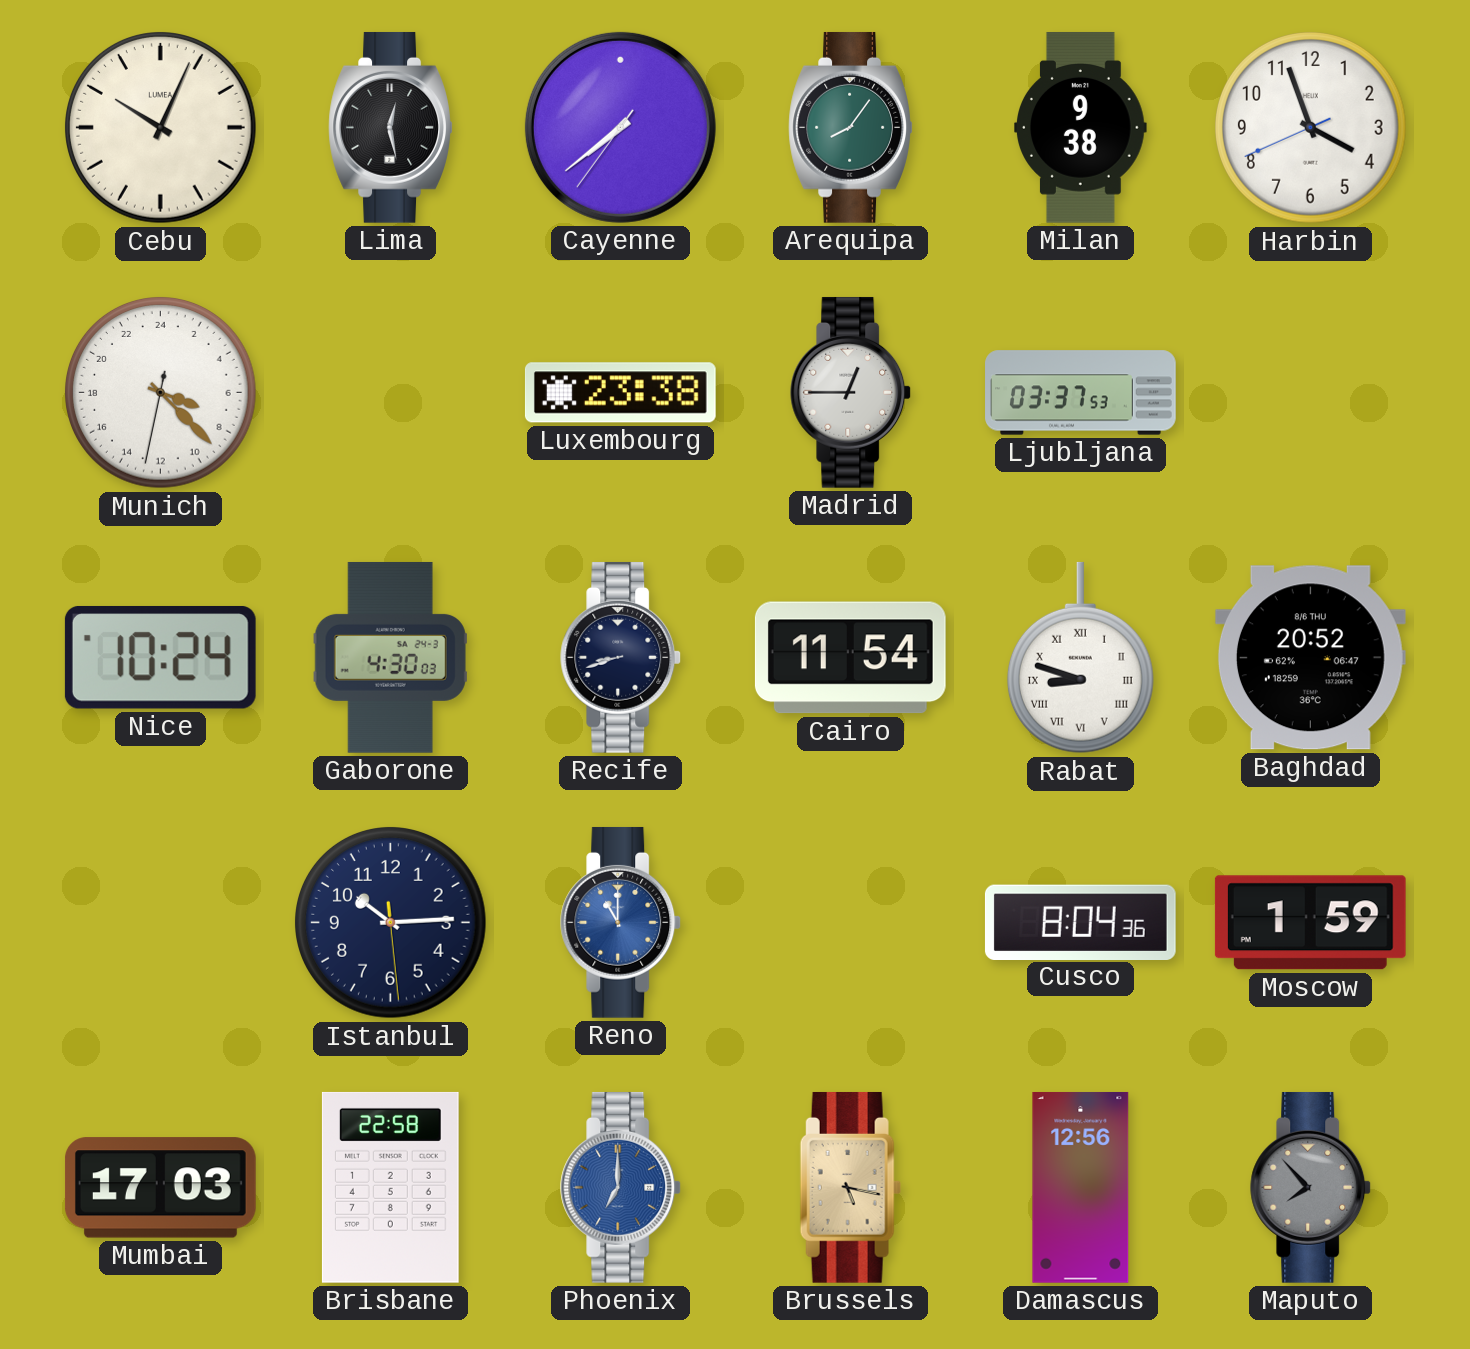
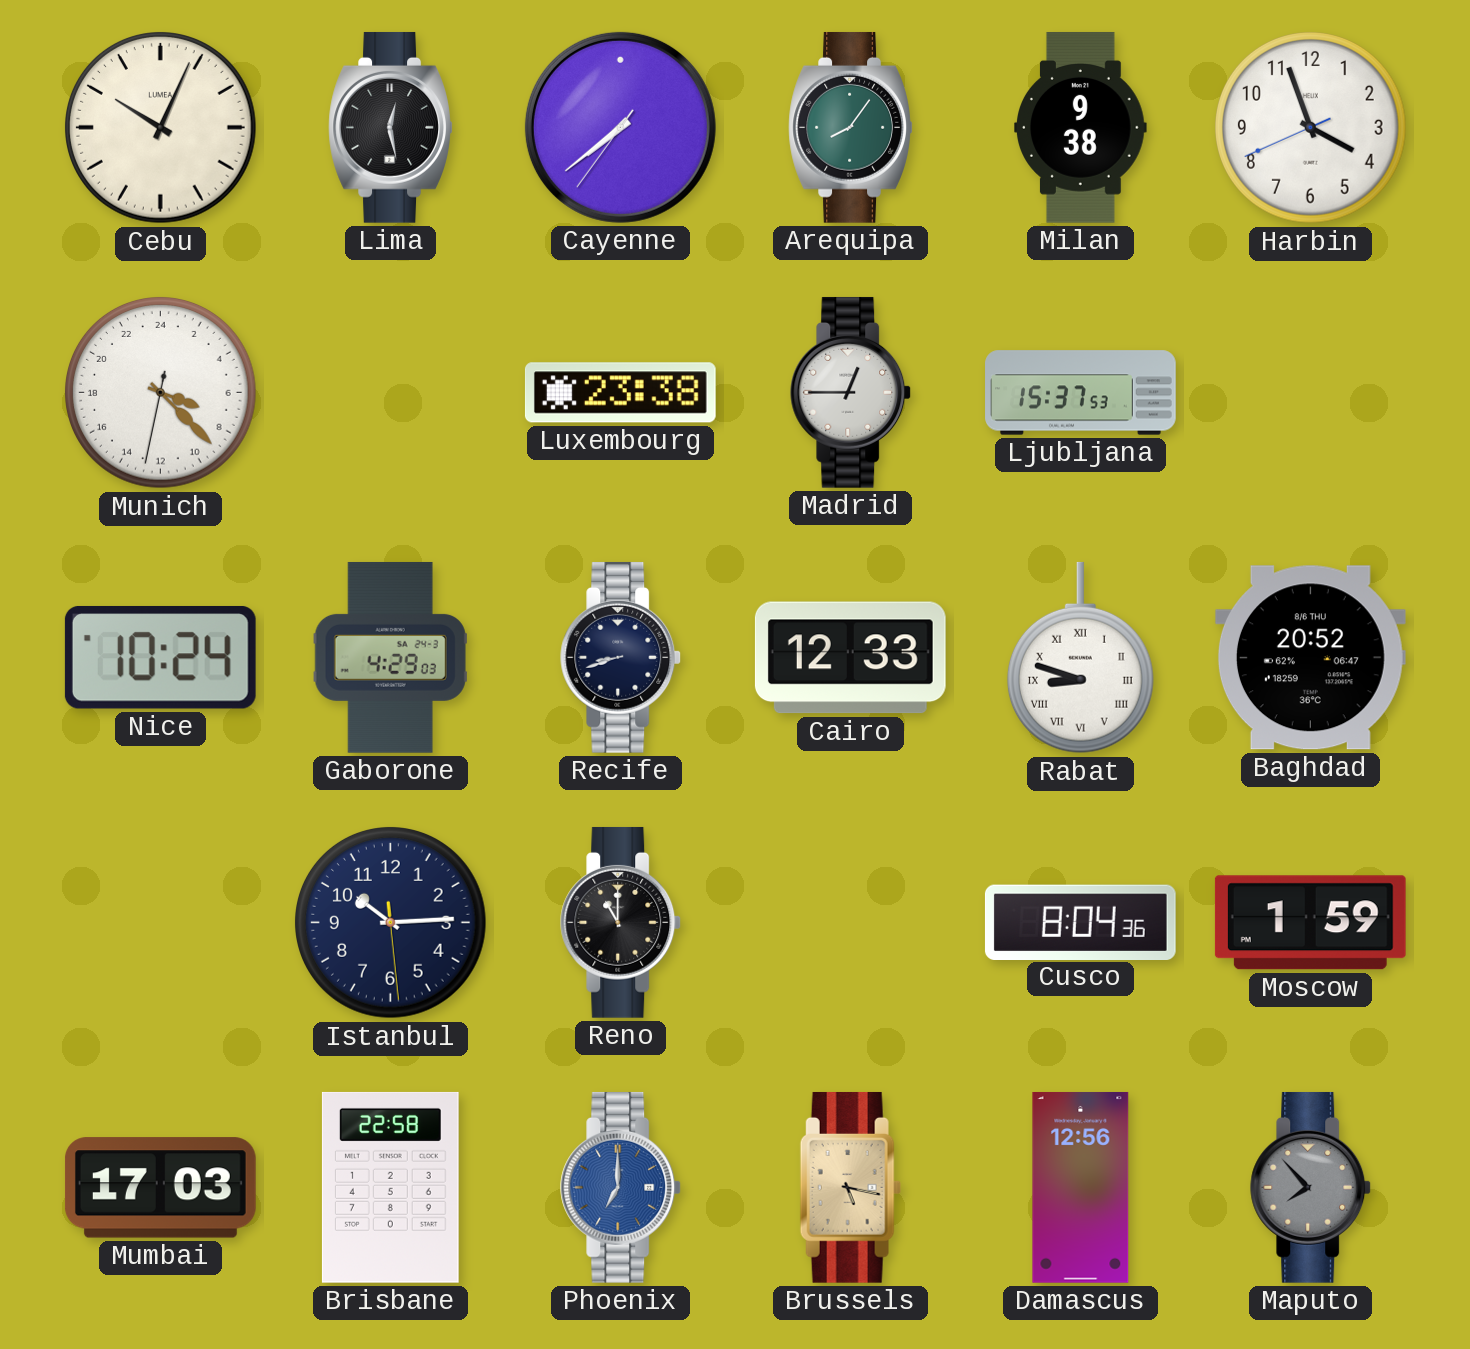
Ljubljana: 03:37 -> 15:37 (1081, 393)
Gaborone: 4:30 -> 4:29 (390, 658)
Cairo: 11:54 -> 12:33 (850, 658)
Reno dial: blue -> black (621, 922)
